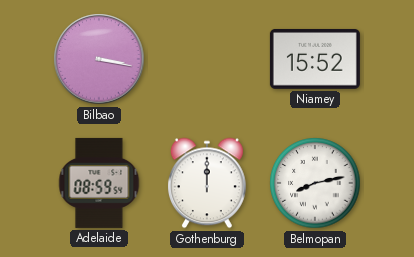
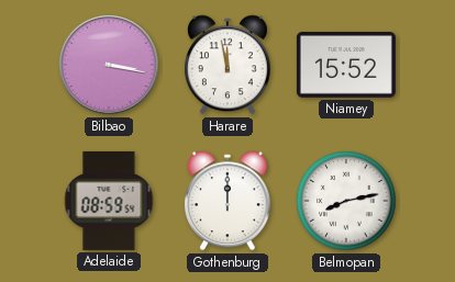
Harare: none -> 11:58 (227, 65)
